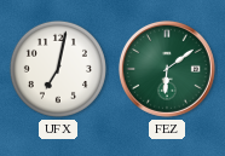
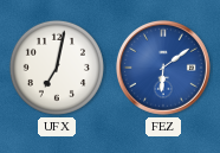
FEZ dial: green -> blue (163, 68)
